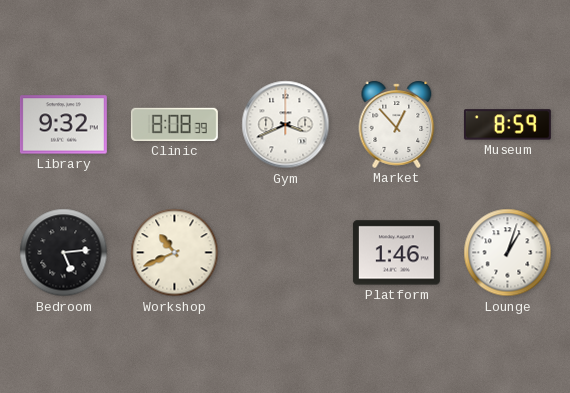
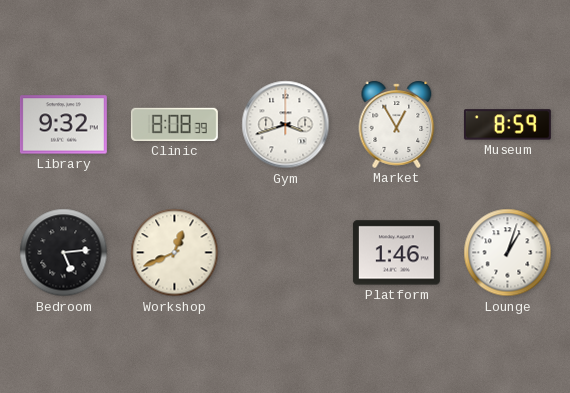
Gym: 3:41 -> 3:42 (286, 125)
Market: 12:53 -> 12:55 (397, 124)
Workshop: 10:41 -> 12:41 (175, 253)
